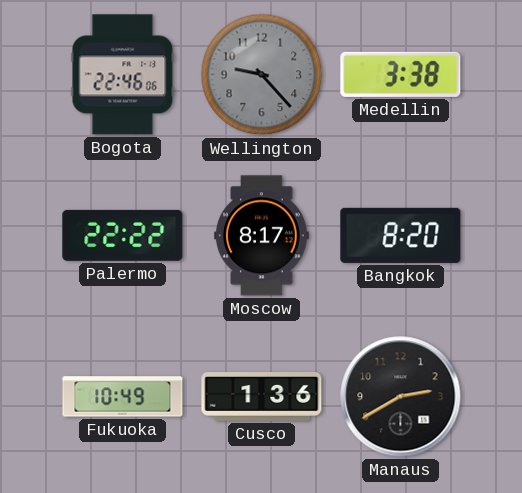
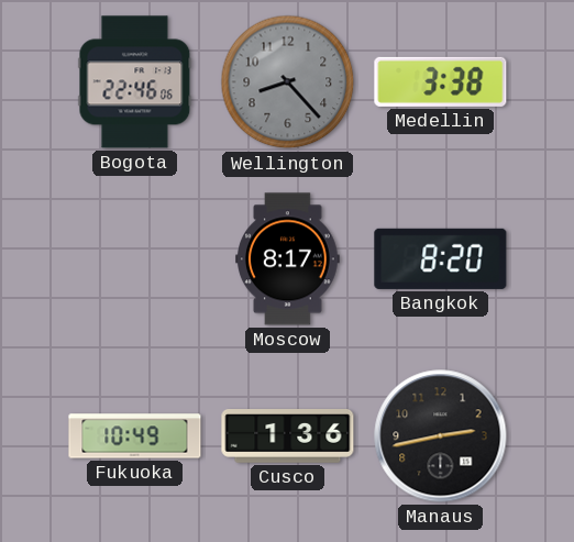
Wellington: 9:23 -> 8:23 (288, 82)
Palermo: 22:22 -> none (123, 235)
Manaus: 2:40 -> 2:43 (441, 436)
